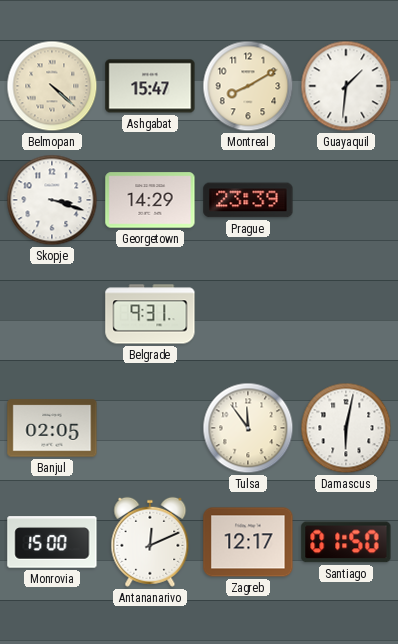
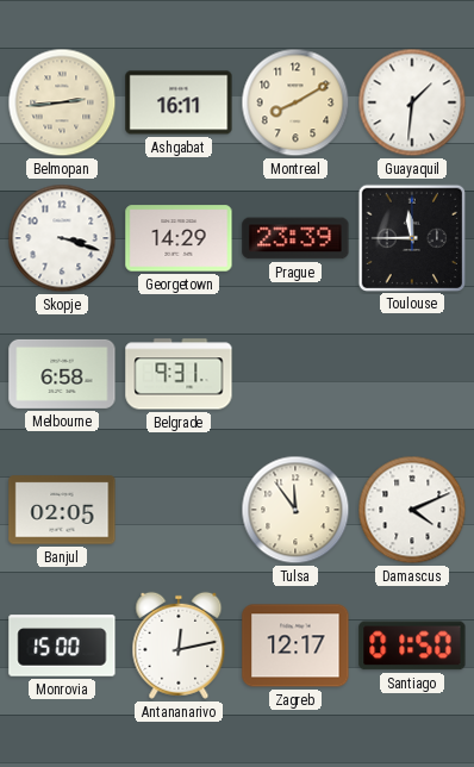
Belmopan: 4:22 -> 2:44 (62, 102)
Ashgabat: 15:47 -> 16:11 (179, 102)
Toulouse: none -> 11:45 (411, 237)
Melbourne: none -> 6:58 (62, 374)
Damascus: 6:02 -> 4:11 (412, 510)
Antananarivo: 12:11 -> 12:13 (179, 646)
